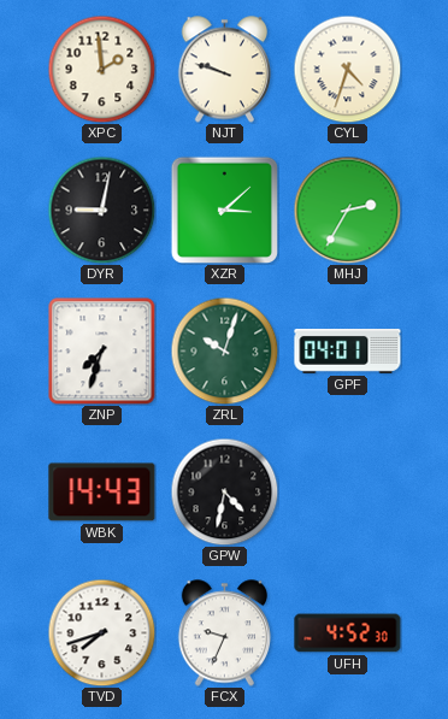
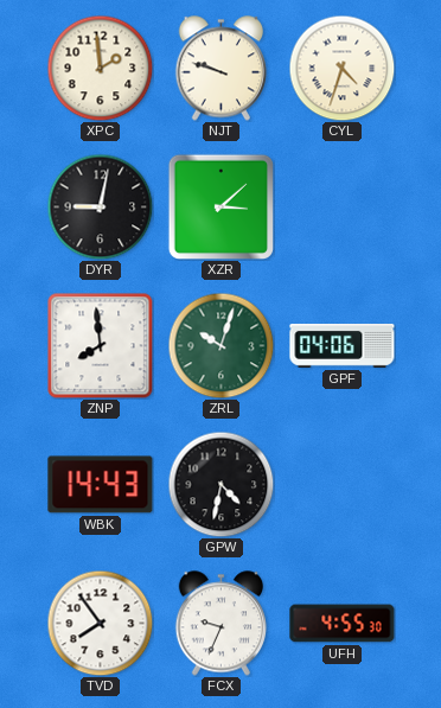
MHJ: 2:35 -> none (347, 210)
ZNP: 7:33 -> 7:59 (100, 345)
GPF: 04:01 -> 04:06 (343, 346)
TVD: 7:42 -> 7:54 (100, 623)
UFH: 4:52 -> 4:55 (343, 624)
